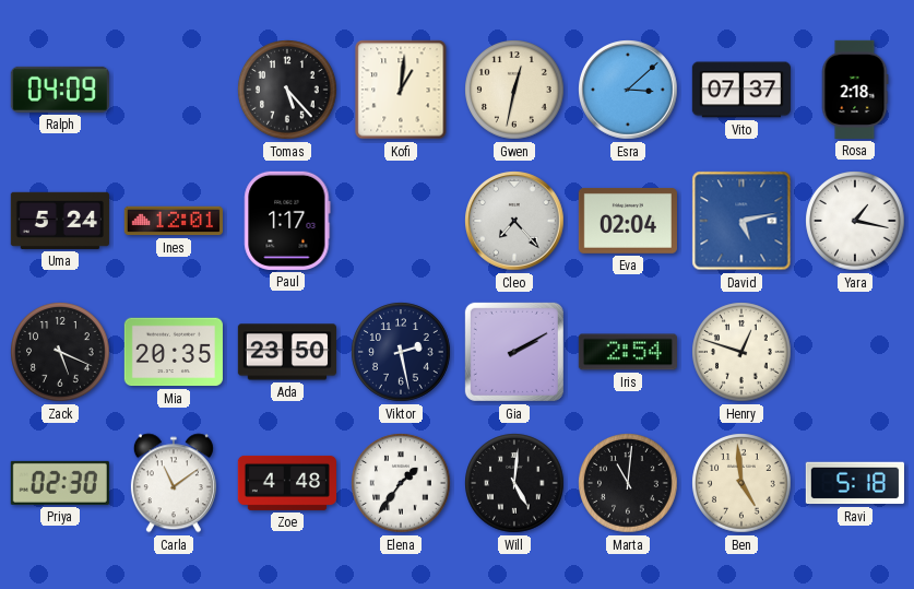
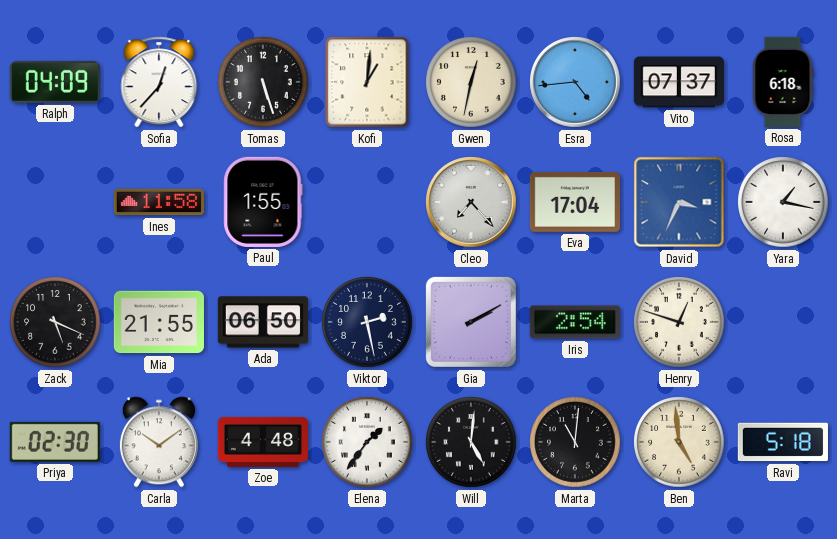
Sofia: none -> 12:37 (159, 82)
Tomas: 5:23 -> 5:27 (263, 82)
Esra: 3:08 -> 4:44 (576, 83)
Rosa: 2:18 -> 6:18 (783, 82)
Uma: 5:24 -> none (60, 221)
Ines: 12:01 -> 11:58 (159, 202)
Paul: 1:17 -> 1:55 (263, 202)
Eva: 02:04 -> 17:04 (575, 202)
David: 5:13 -> 3:34 (679, 202)
Mia: 20:35 -> 21:55 (159, 322)
Ada: 23:50 -> 06:50 (263, 322)
Carla: 11:09 -> 10:09 (159, 442)
